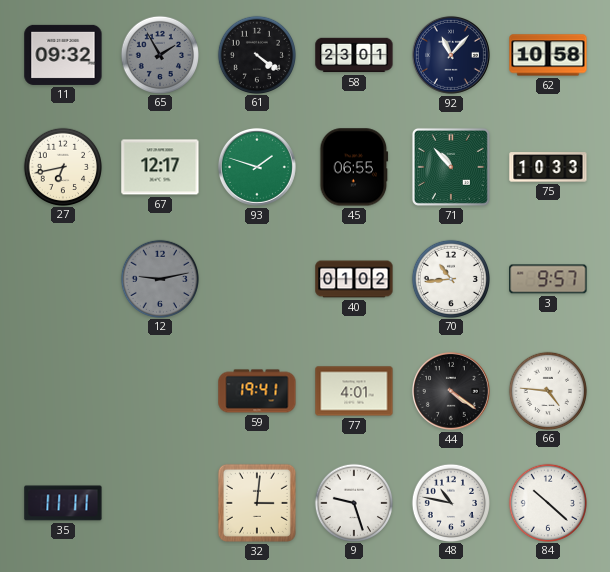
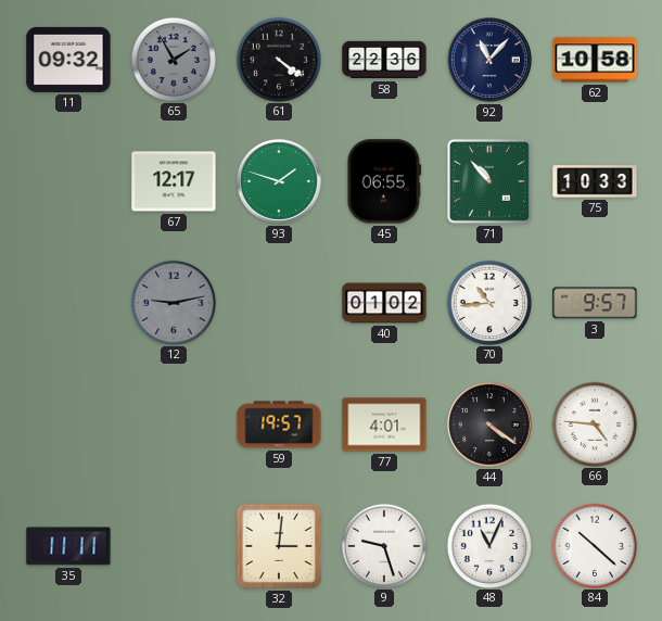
58: 23:01 -> 22:36 (384, 60)
27: 6:43 -> none (62, 166)
59: 19:41 -> 19:57 (279, 424)
48: 10:47 -> 11:04 (488, 545)
